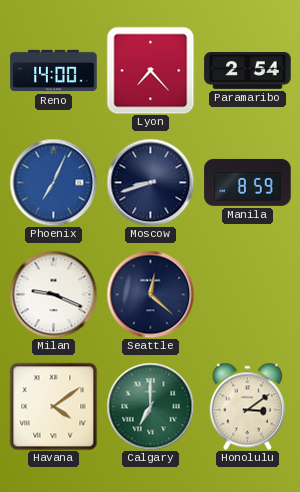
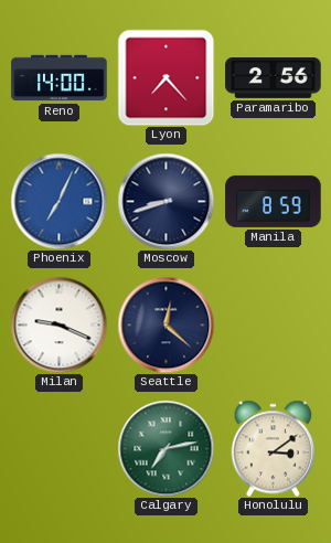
Paramaribo: 2:54 -> 2:56 (274, 78)
Havana: 4:09 -> none (53, 406)
Calgary: 7:00 -> 7:13 (165, 448)
